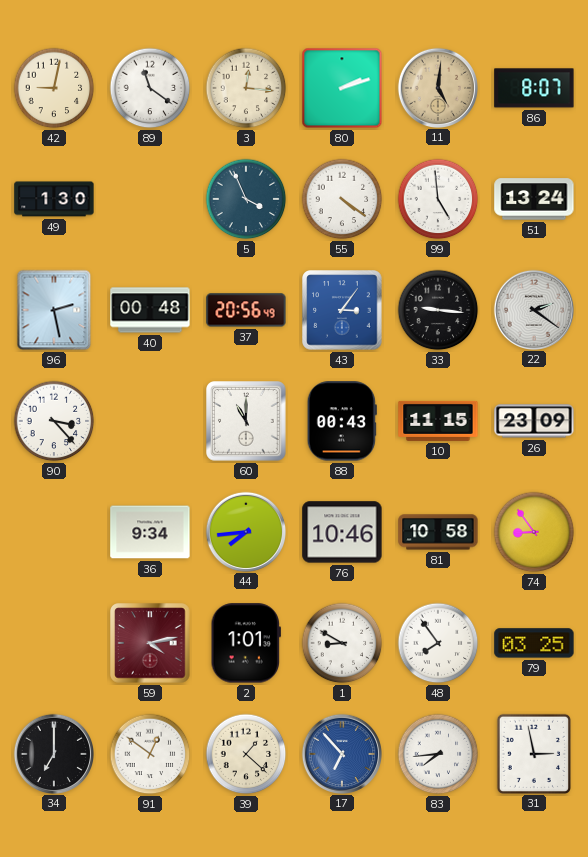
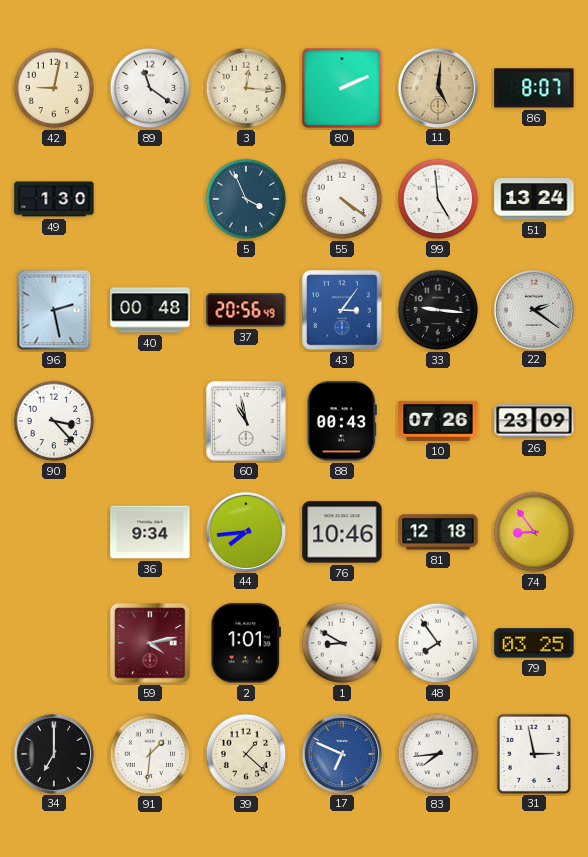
80: 2:12 -> 2:11 (342, 88)
60: 11:00 -> 10:58 (246, 421)
10: 11:15 -> 07:26 (438, 421)
81: 10:58 -> 12:18 (438, 532)
91: 12:51 -> 1:31 (150, 754)
17: 6:53 -> 6:49 (341, 753)
